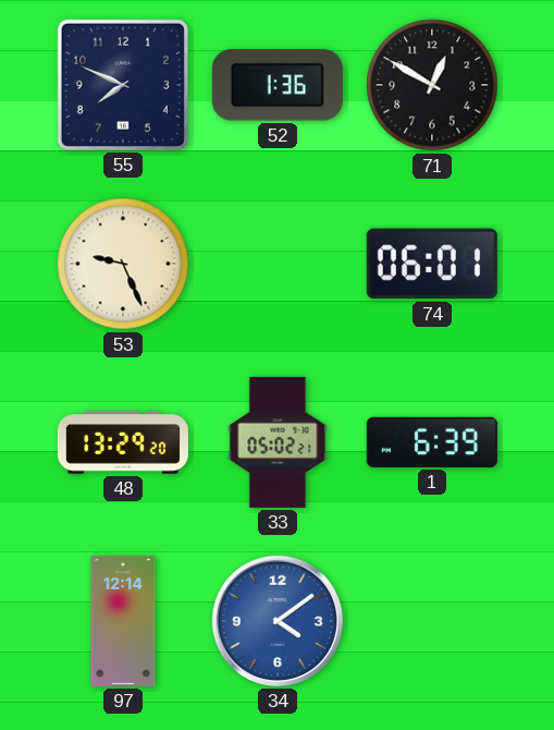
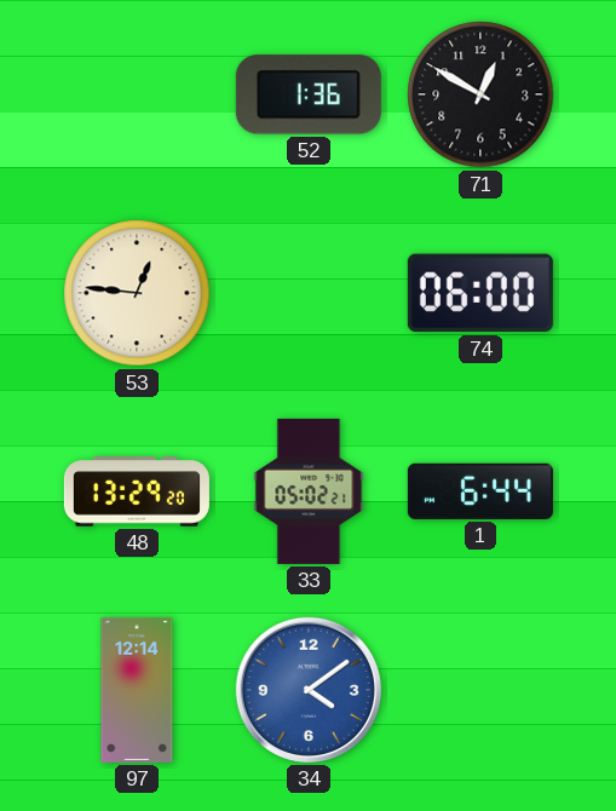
55: 7:49 -> none (123, 85)
53: 9:26 -> 12:46 (137, 293)
74: 06:01 -> 06:00 (480, 293)
1: 6:39 -> 6:44 (480, 491)
